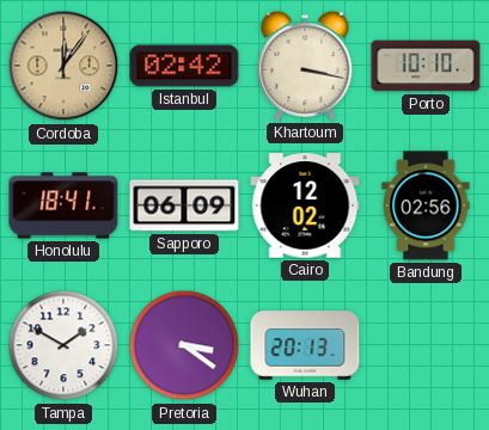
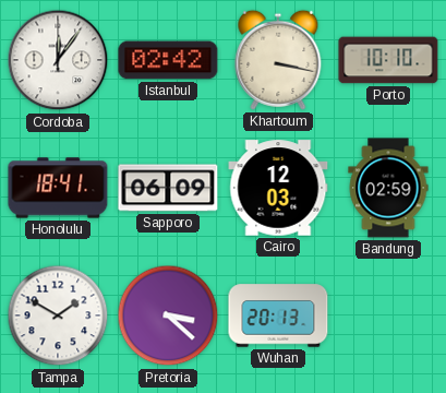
Cordoba dial: champagne -> white (58, 60)
Cairo: 12:02 -> 12:03 (278, 188)
Bandung: 02:56 -> 02:59 (388, 188)
Pretoria: 3:21 -> 3:22 (168, 315)
